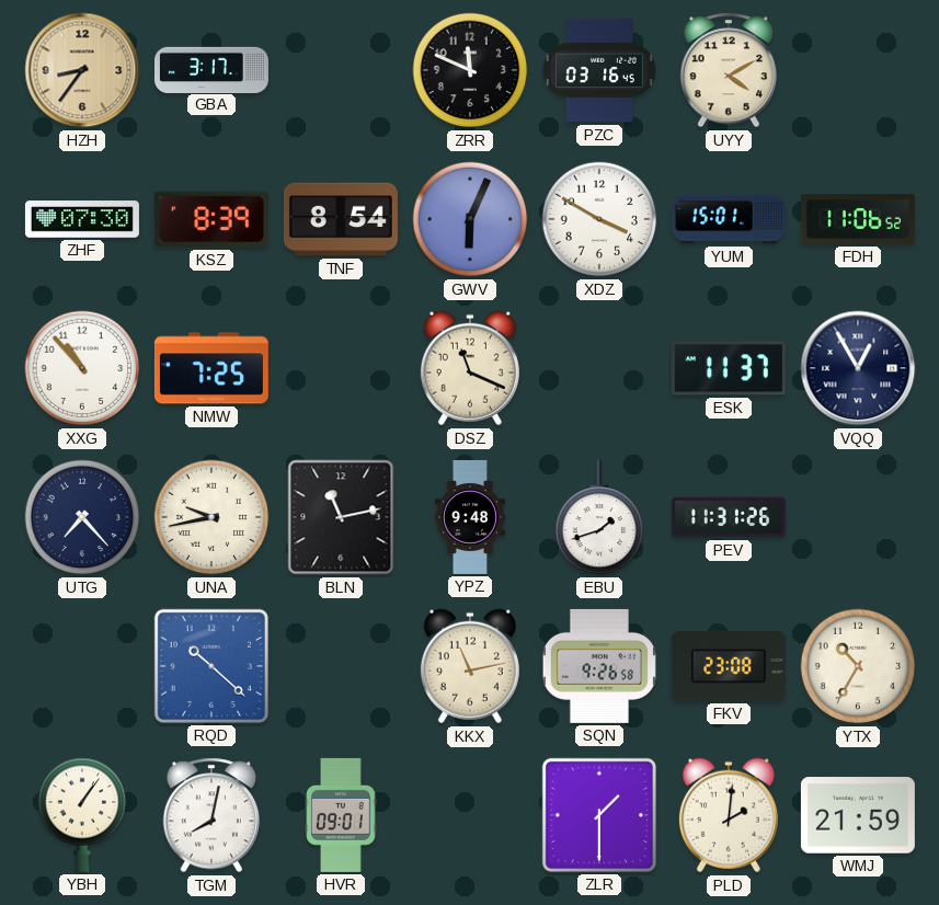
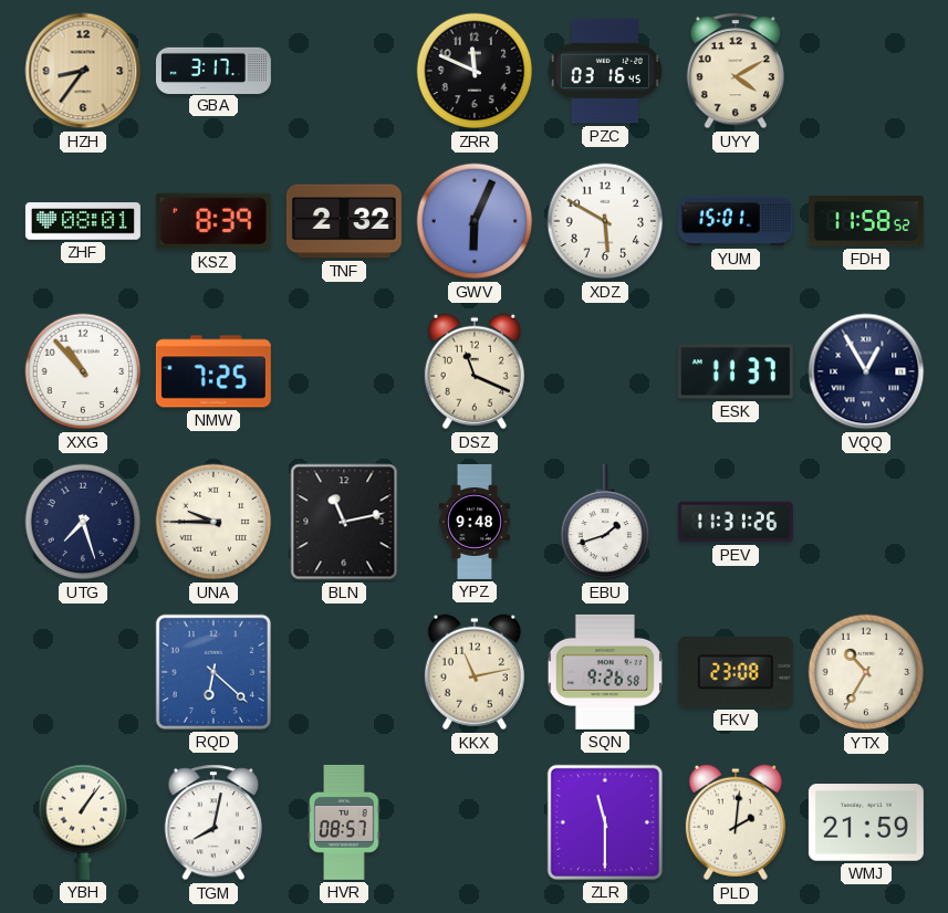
ZHF: 07:30 -> 08:01 (83, 221)
TNF: 8:54 -> 2:32 (344, 221)
XDZ: 3:50 -> 5:50 (605, 221)
FDH: 11:06 -> 11:58 (866, 221)
UTG: 7:23 -> 7:27 (83, 522)
UNA: 9:43 -> 9:45 (213, 522)
RQD: 10:22 -> 6:22 (213, 672)
HVR: 09:01 -> 08:57 (344, 822)
ZLR: 1:30 -> 11:30 (605, 822)
